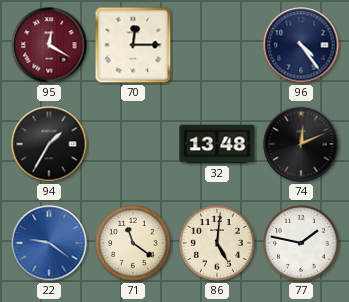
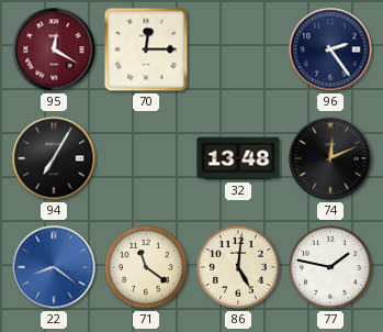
96: 4:24 -> 2:24 (330, 49)
94: 1:35 -> 7:05 (54, 158)
22: 9:21 -> 8:21 (54, 267)
